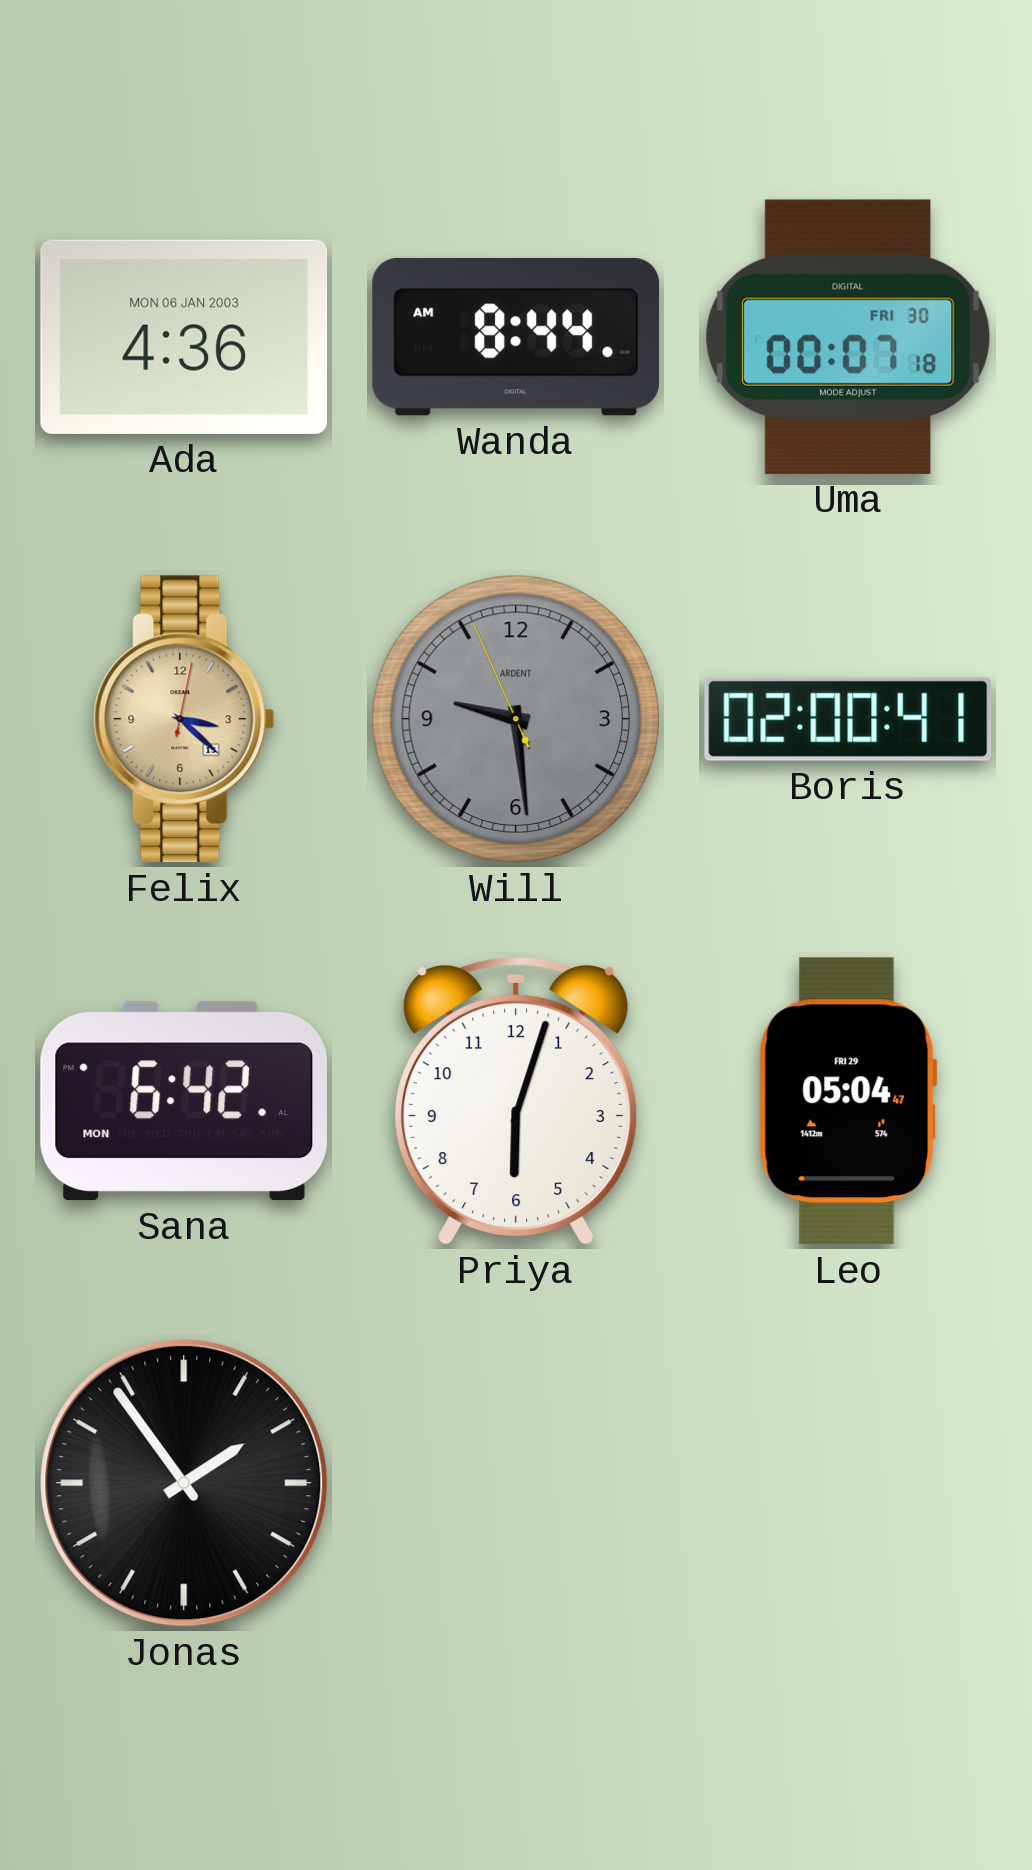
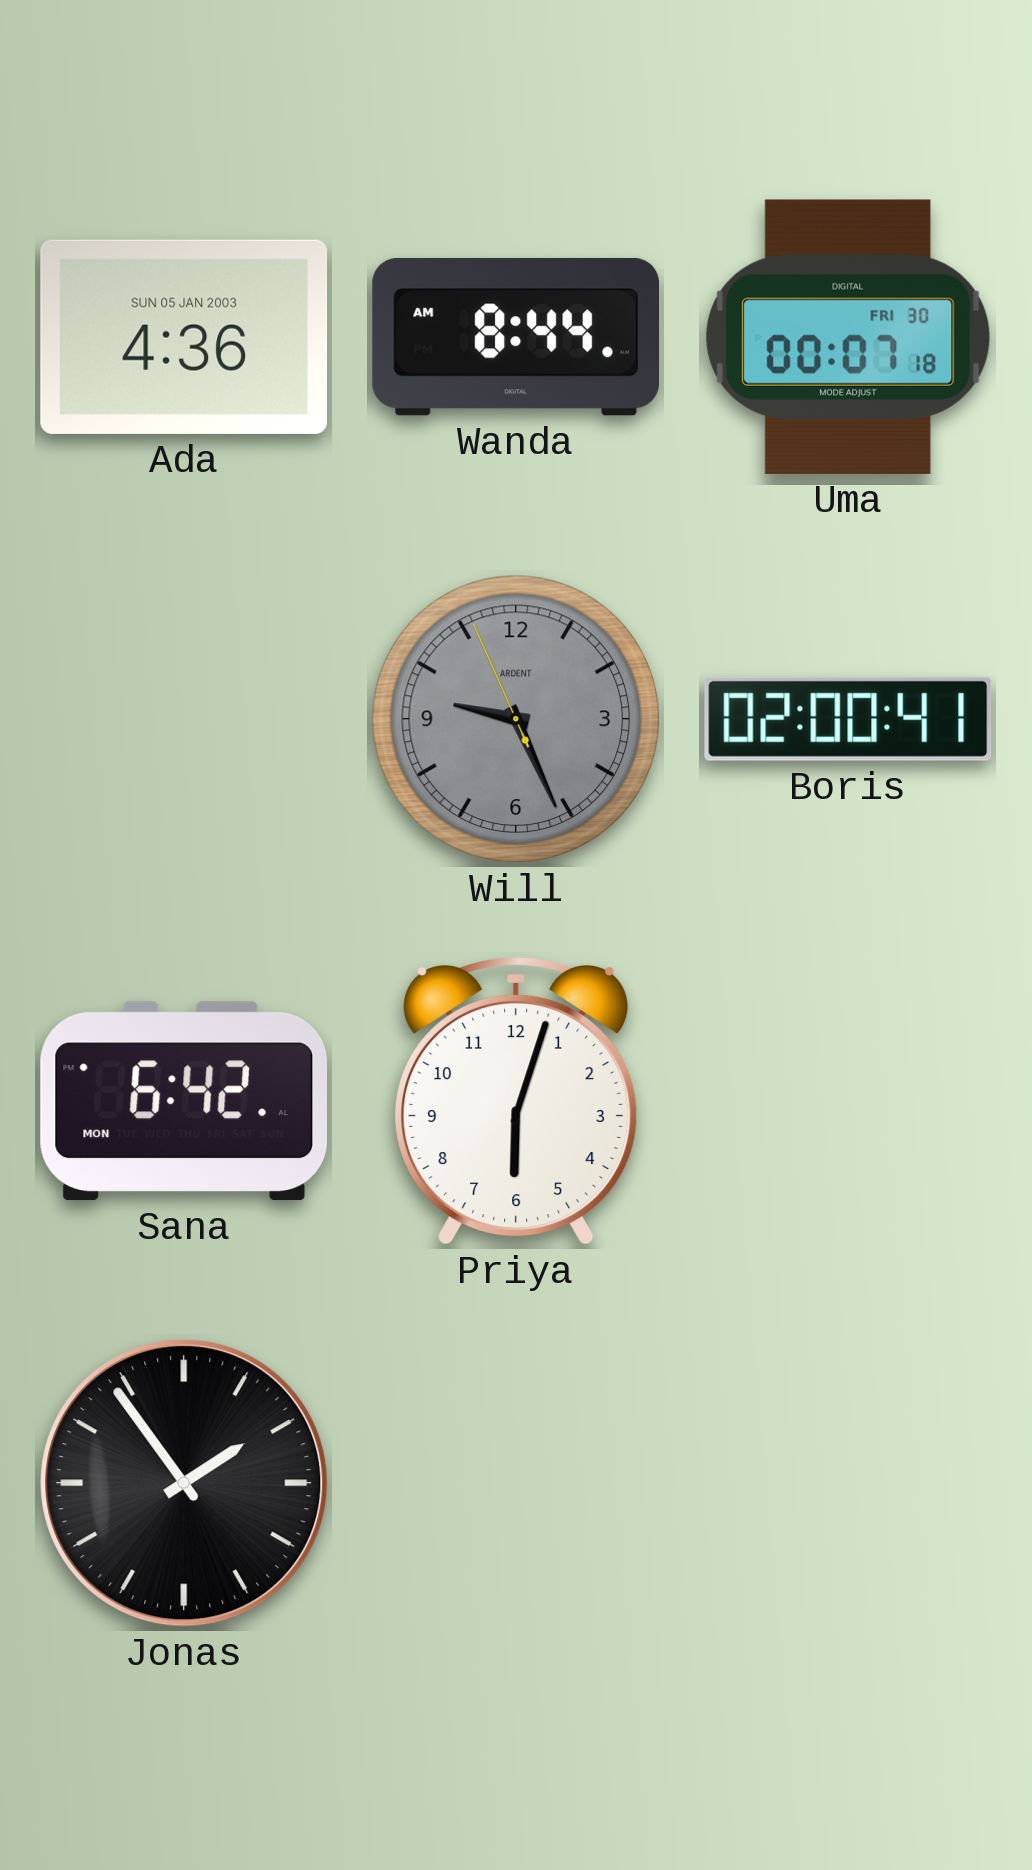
Ada date: MON 06 JAN 2003 -> SUN 05 JAN 2003 (184, 337)
Felix: 3:22 -> none (184, 719)
Will: 9:28 -> 9:25 (516, 719)
Leo: 05:04 -> none (848, 1101)
